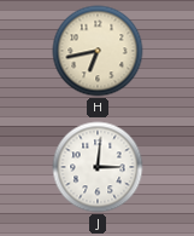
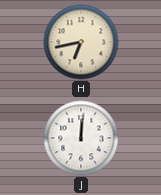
J: 3:01 -> 12:01 (81, 138)
